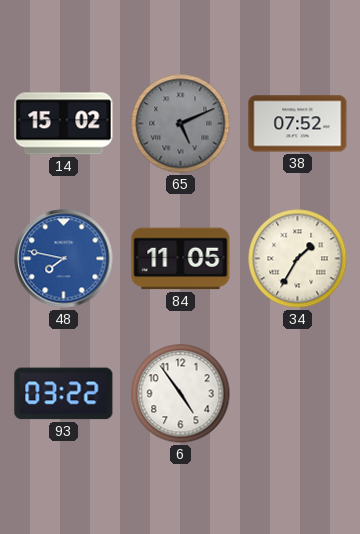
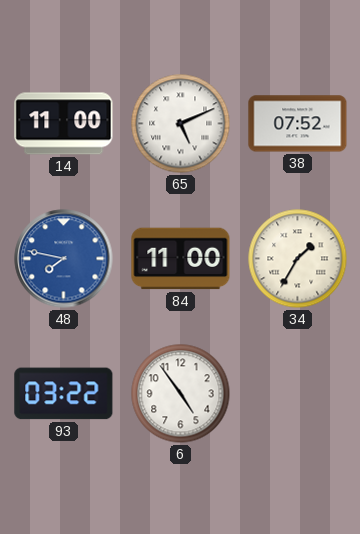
14: 15:02 -> 11:00 (64, 124)
65 dial: grey -> white (181, 124)
84: 11:05 -> 11:00 (181, 259)
